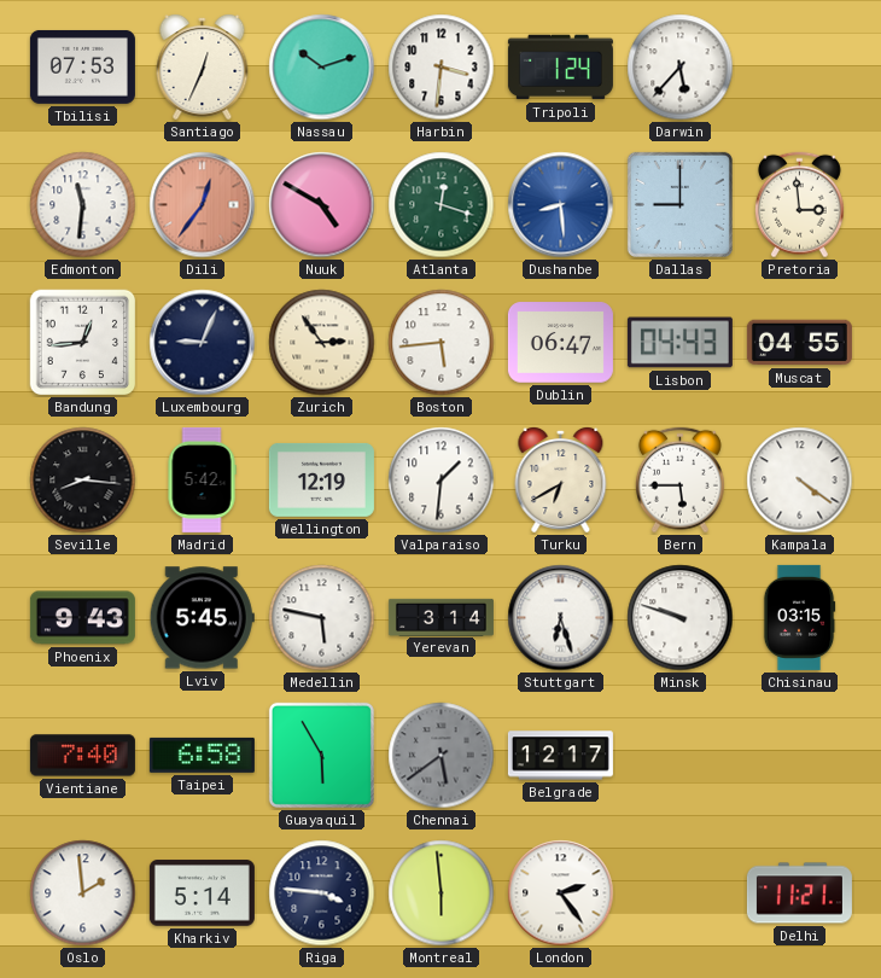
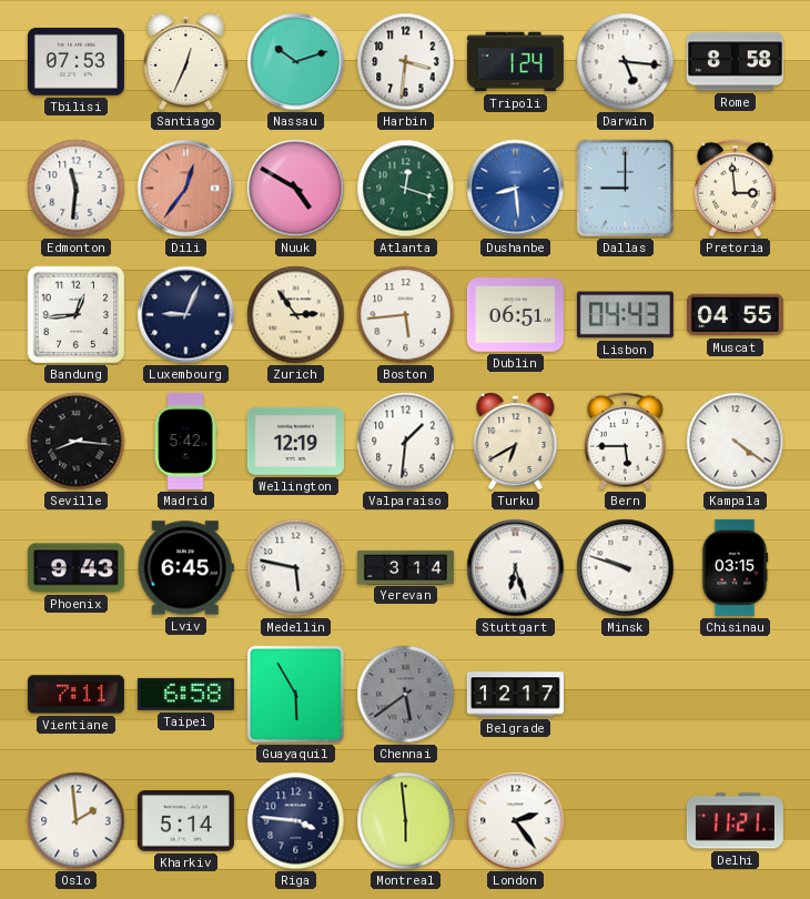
Darwin: 5:37 -> 5:16 (626, 62)
Rome: none -> 8:58 (735, 62)
Dublin: 06:47 -> 06:51 (515, 315)
Lviv: 5:45 -> 6:45 (185, 568)
Vientiane: 7:40 -> 7:11 (75, 695)
